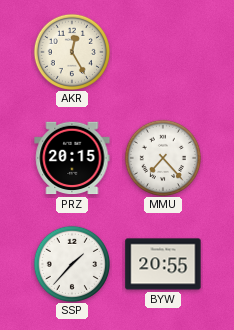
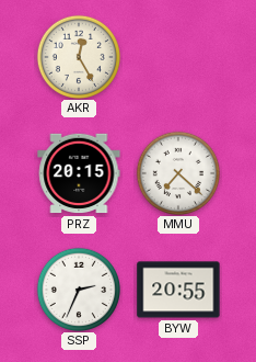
MMU: 7:23 -> 7:22 (177, 172)
SSP: 1:37 -> 2:34 (78, 289)
